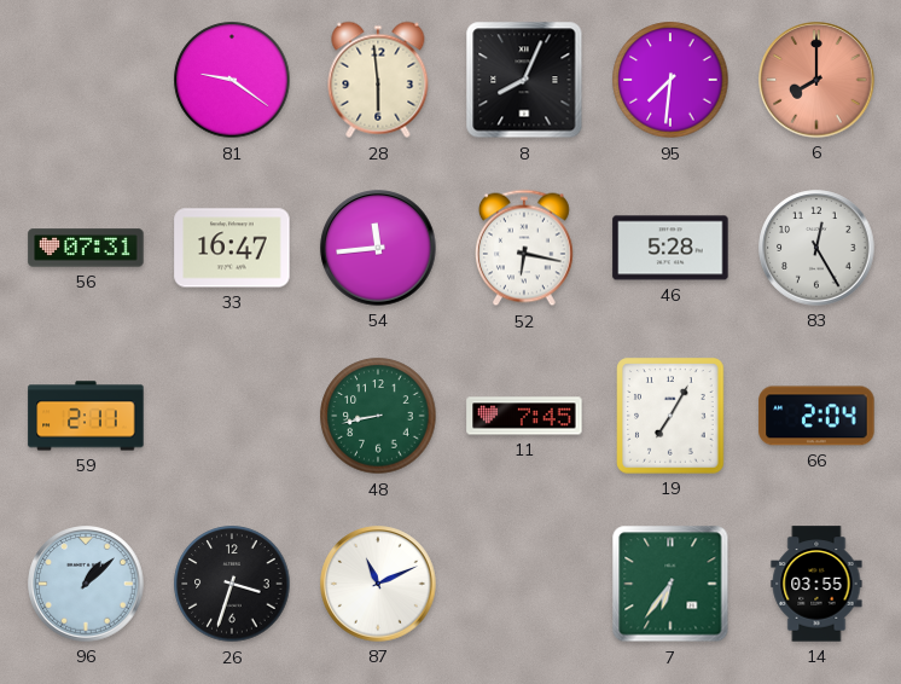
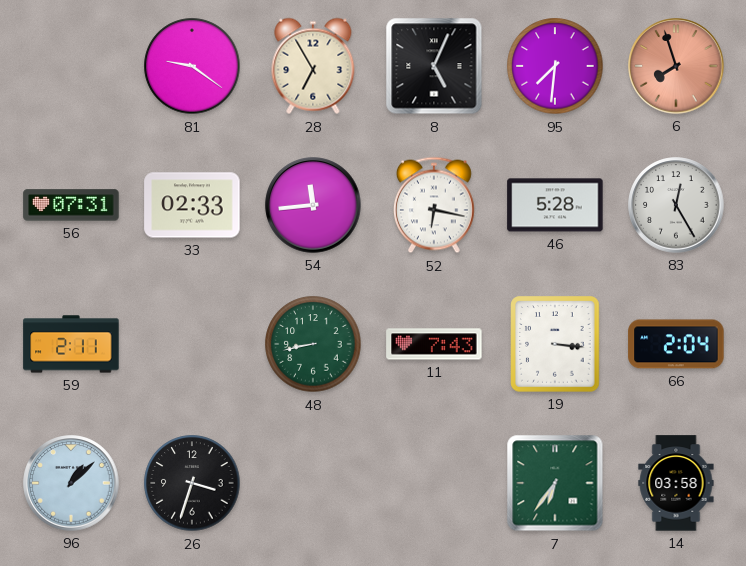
28: 5:59 -> 6:55 (313, 66)
8: 8:04 -> 5:04 (434, 66)
6: 8:00 -> 7:57 (676, 66)
33: 16:47 -> 02:33 (192, 205)
11: 7:45 -> 7:43 (434, 344)
19: 7:05 -> 3:16 (555, 344)
87: 11:11 -> none (378, 584)
14: 03:55 -> 03:58 (676, 483)
